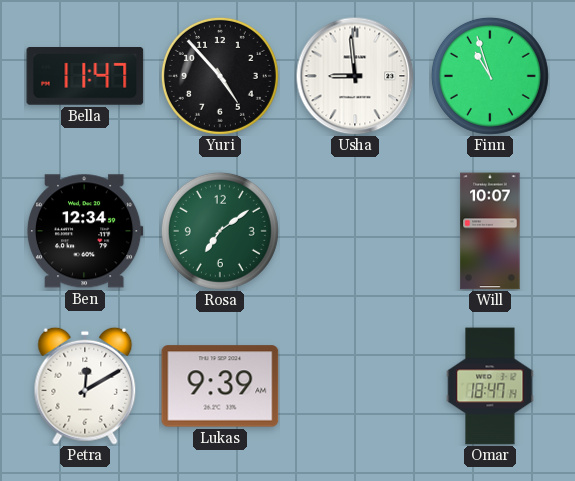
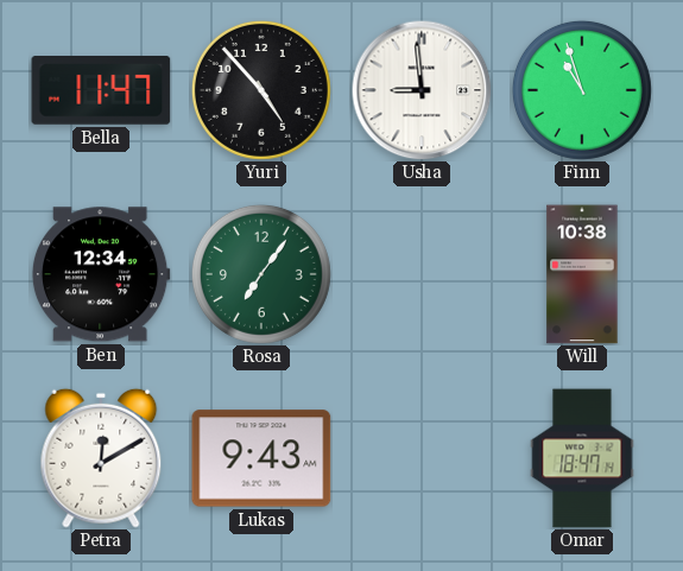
Rosa: 7:09 -> 7:06 (261, 274)
Will: 10:07 -> 10:38 (582, 274)
Lukas: 9:39 -> 9:43 (261, 458)
